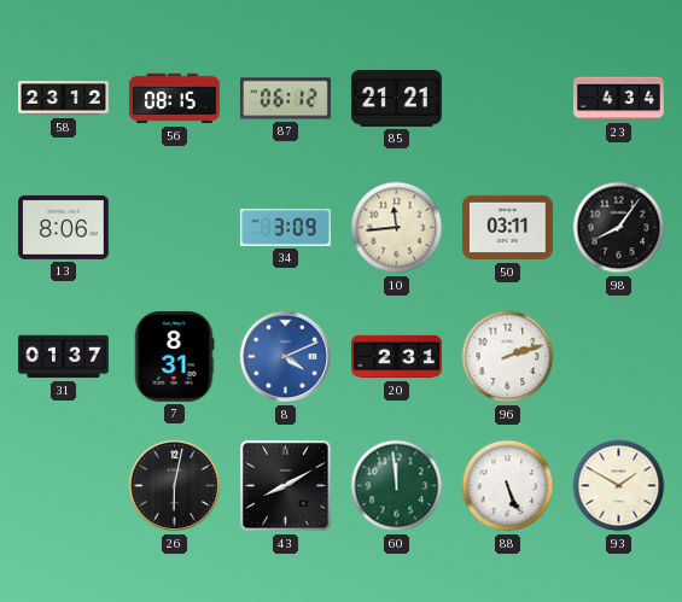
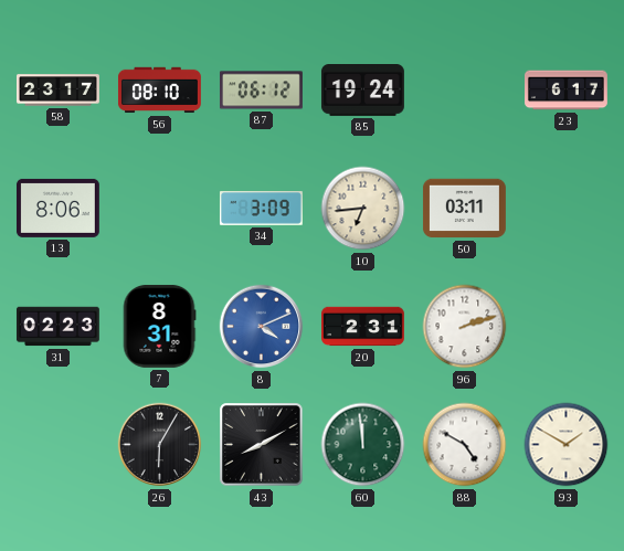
58: 23:12 -> 23:17 (59, 91)
56: 08:15 -> 08:10 (159, 91)
85: 21:21 -> 19:24 (362, 91)
23: 4:34 -> 6:17 (567, 91)
10: 11:44 -> 6:44 (363, 209)
98: 8:06 -> none (619, 228)
31: 01:37 -> 02:23 (57, 327)
26: 6:02 -> 6:05 (160, 445)
88: 5:26 -> 4:50 (465, 445)
